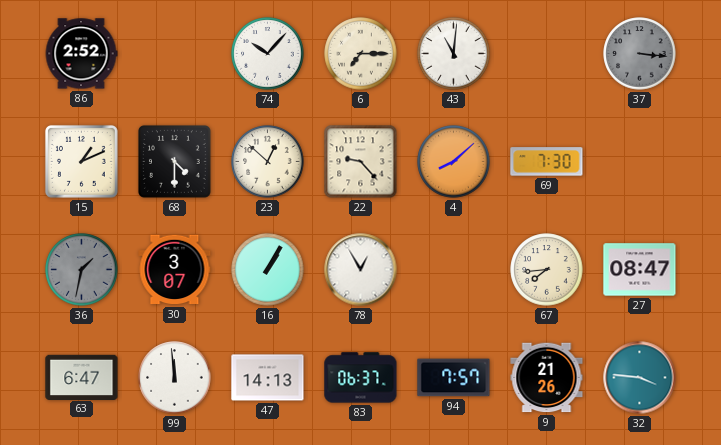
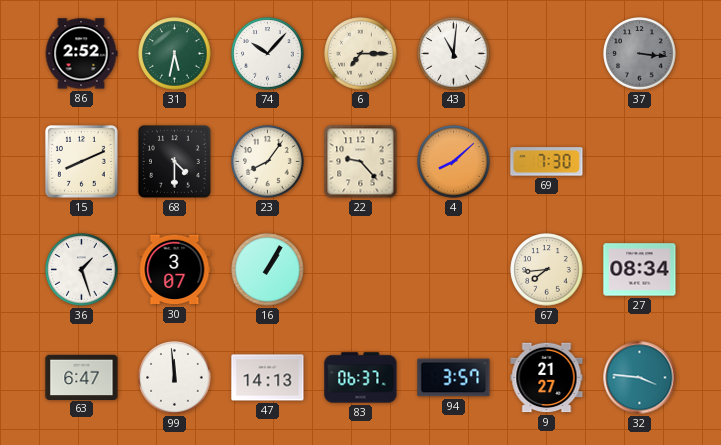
31: none -> 5:32 (175, 54)
15: 1:11 -> 8:11 (81, 161)
23: 12:52 -> 8:06 (268, 162)
36: 1:32 -> 1:27 (82, 270)
36 dial: grey -> white (82, 270)
78: 12:55 -> none (361, 270)
27: 08:47 -> 08:34 (640, 270)
94: 7:57 -> 3:57 (454, 378)
9: 21:26 -> 21:27 (547, 378)
